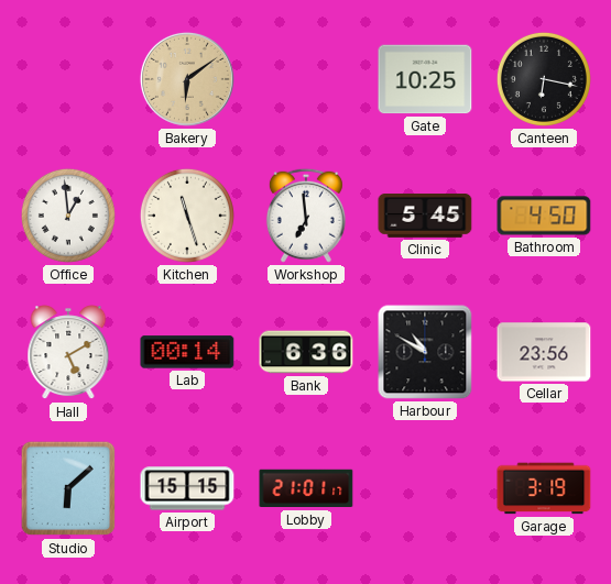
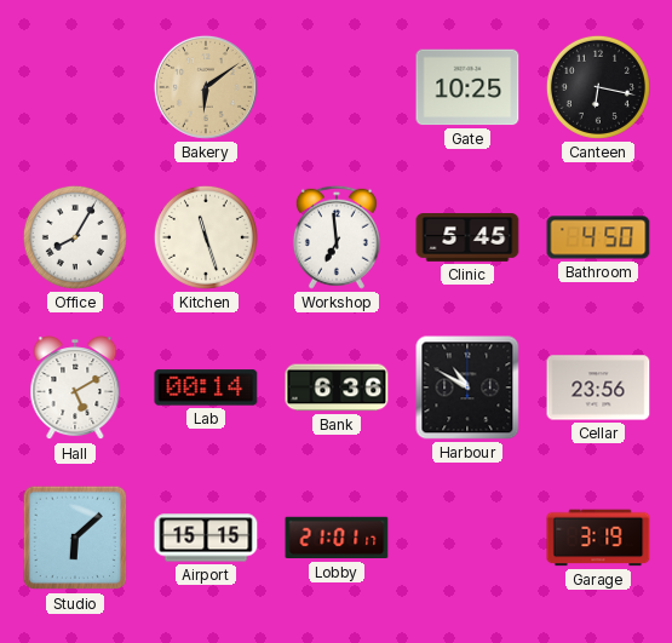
Office: 12:59 -> 8:05 (75, 237)
